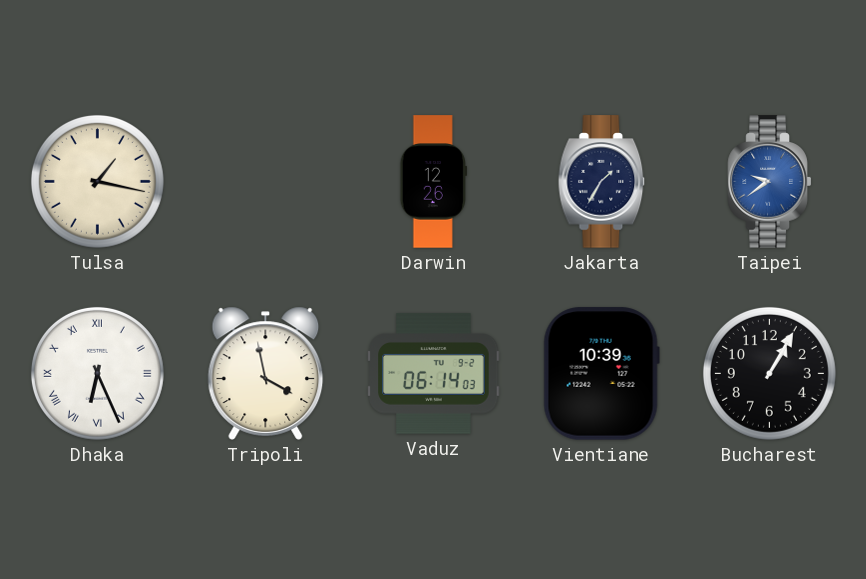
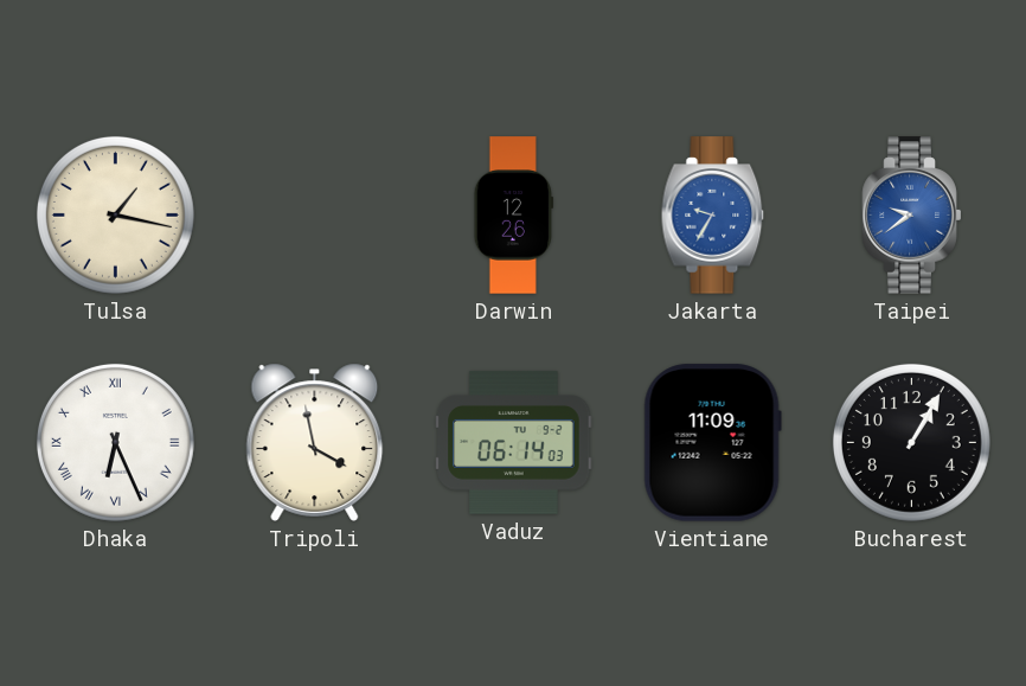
Jakarta: 1:35 -> 9:35 (713, 216)
Jakarta dial: navy -> blue (713, 216)
Vientiane: 10:39 -> 11:09 (712, 443)
